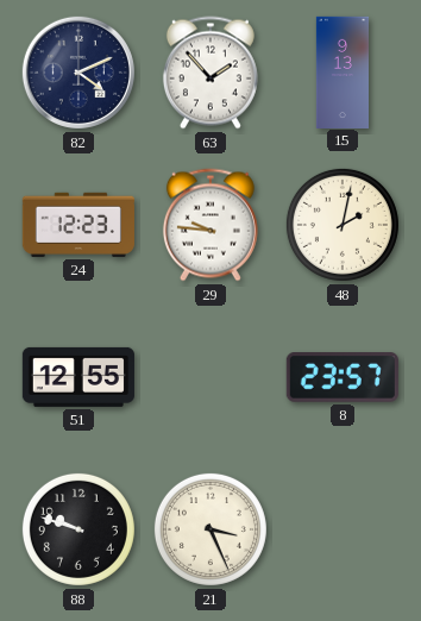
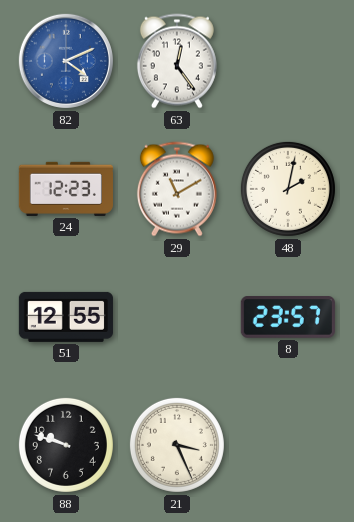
82 dial: navy -> blue (66, 61)
63: 1:53 -> 12:24 (177, 61)
15: 9:13 -> none (341, 71)
29: 9:46 -> 11:10 (177, 189)
